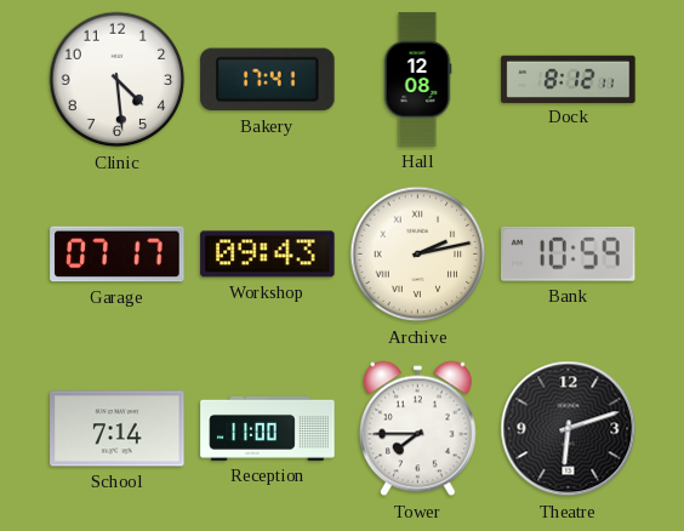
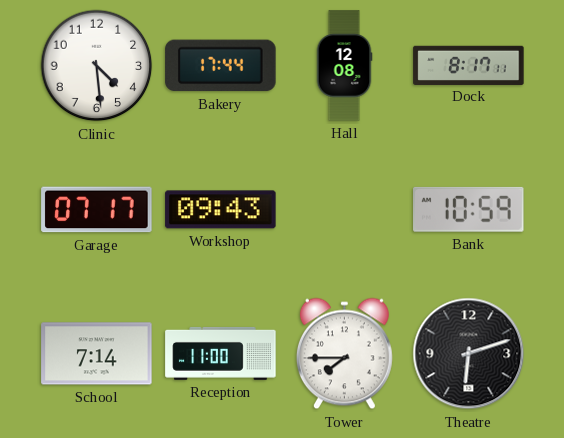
Bakery: 17:41 -> 17:44 (221, 66)
Dock: 8:12 -> 8:17 (469, 65)
Archive: 2:13 -> none (418, 255)
